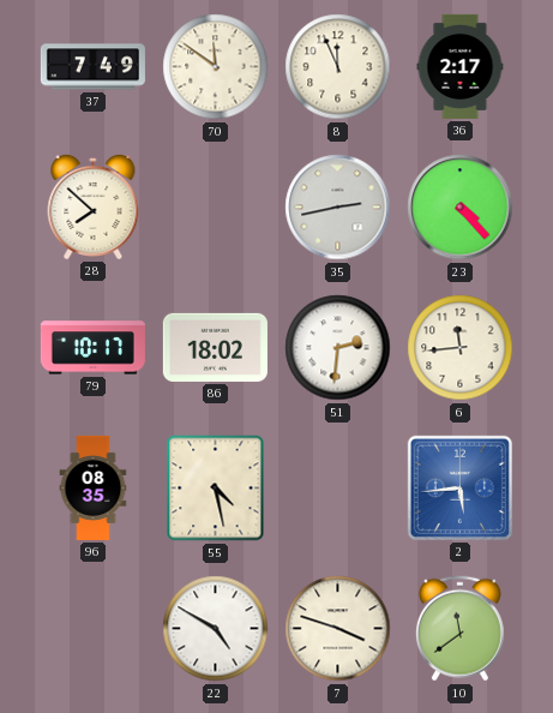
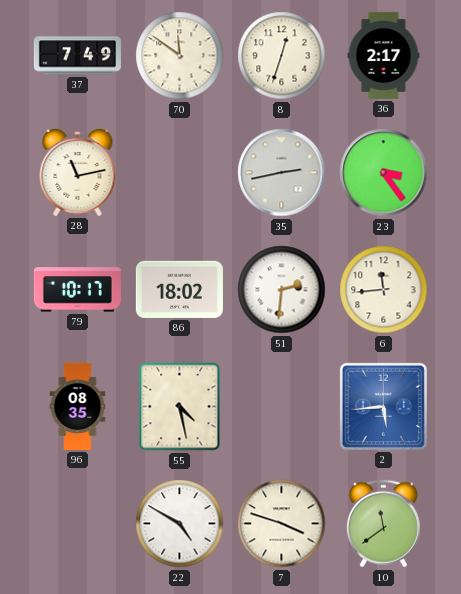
8: 11:56 -> 12:33 (282, 56)
28: 7:52 -> 11:13 (78, 172)
23: 4:23 -> 3:24 (384, 173)
